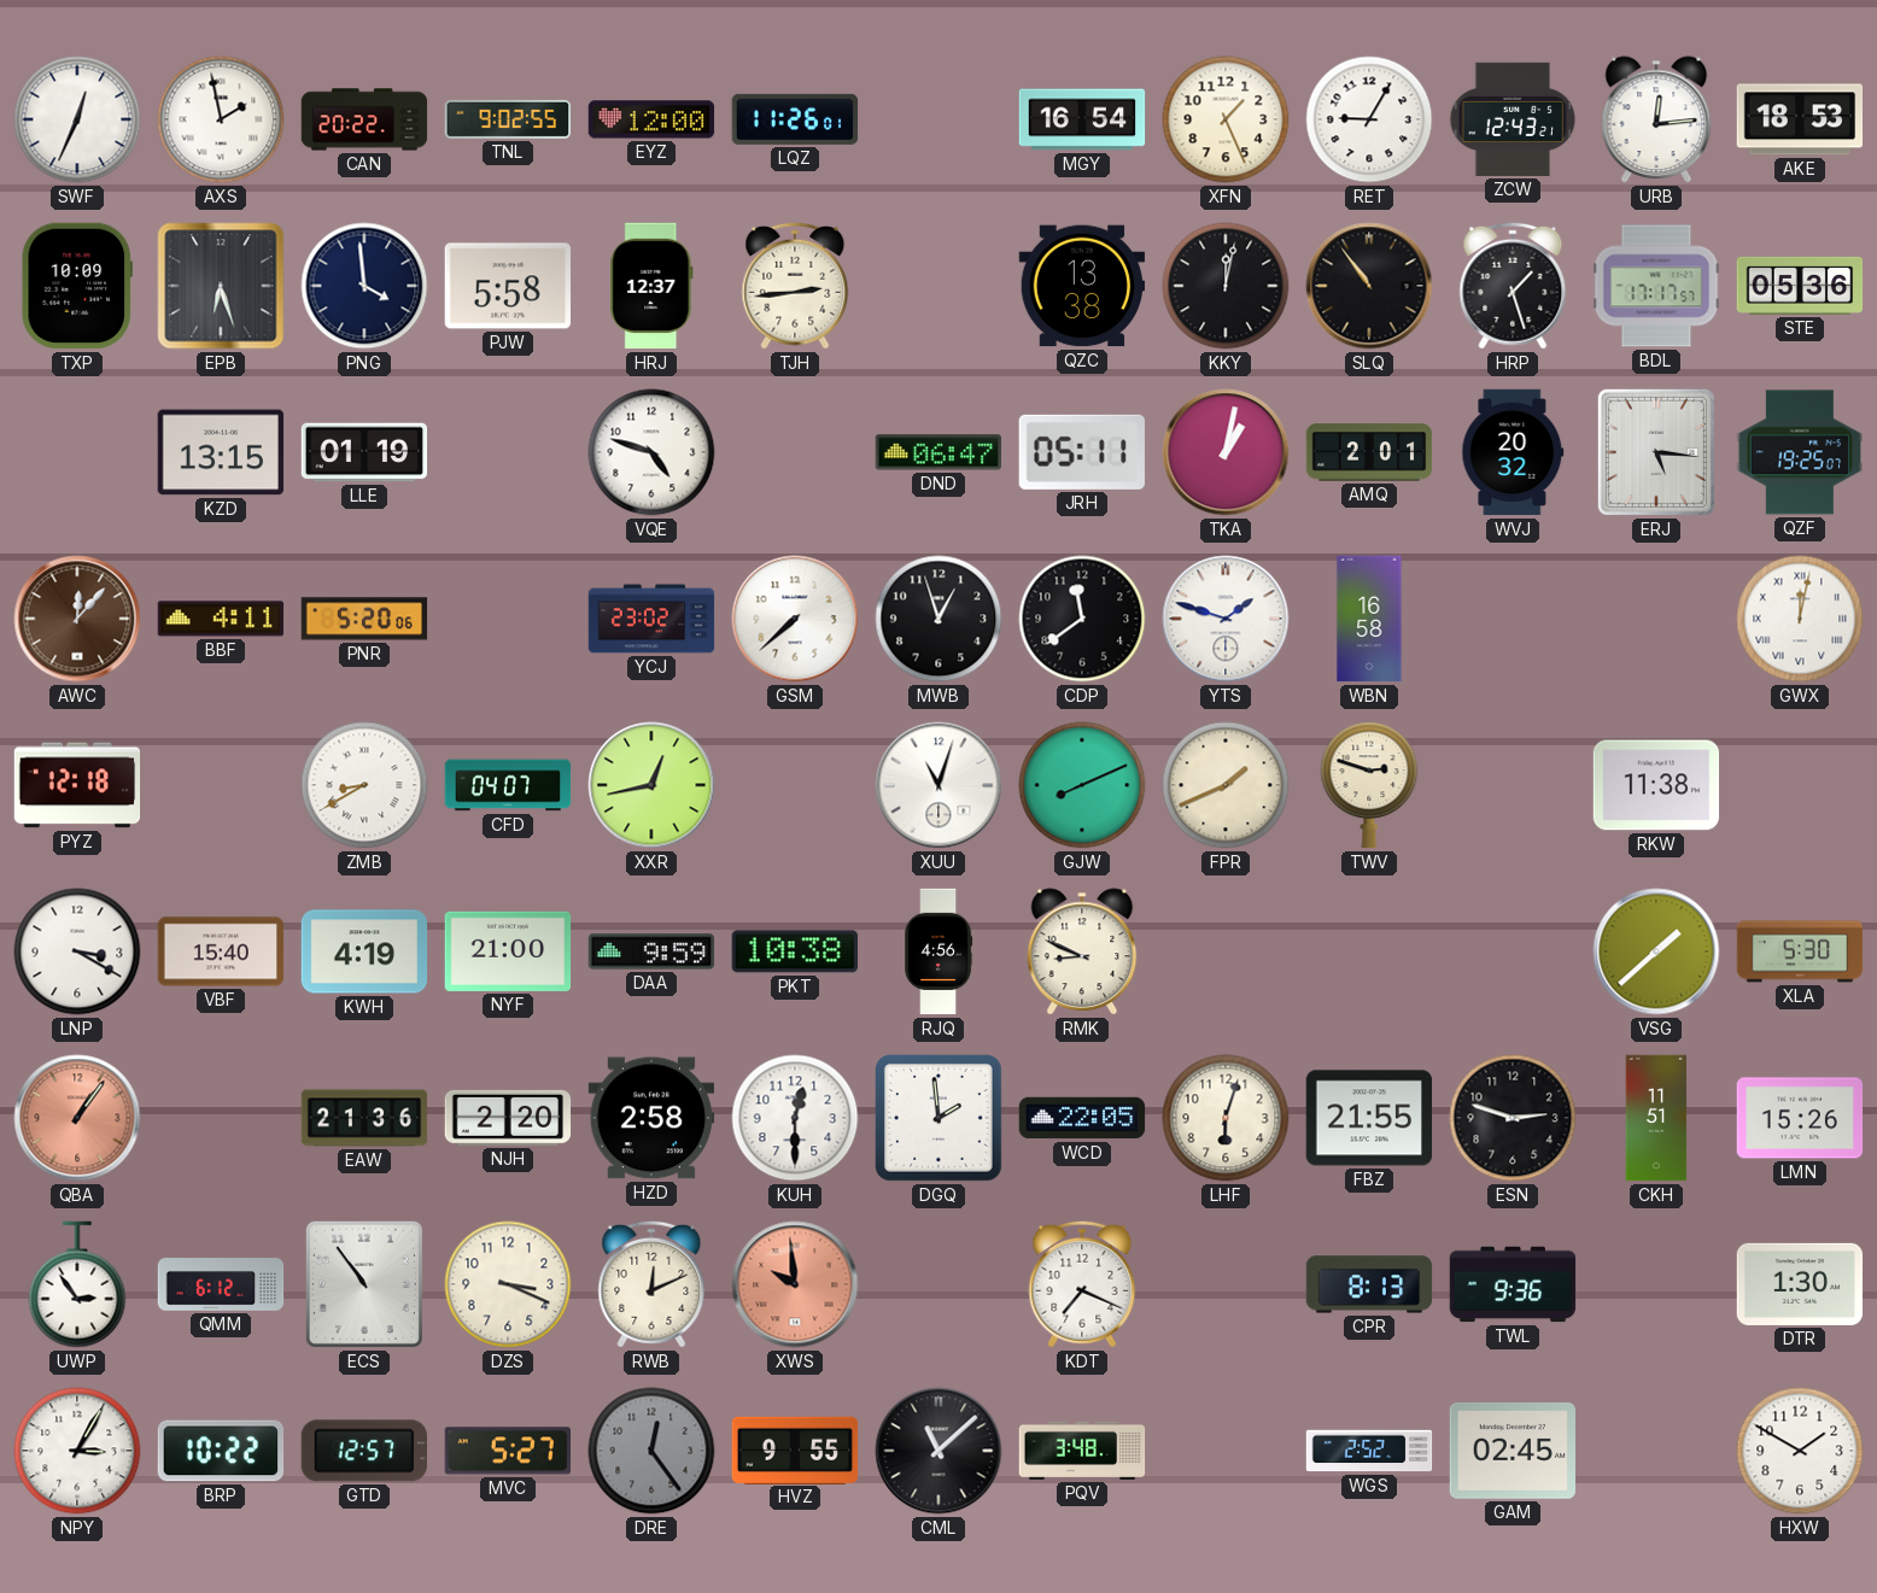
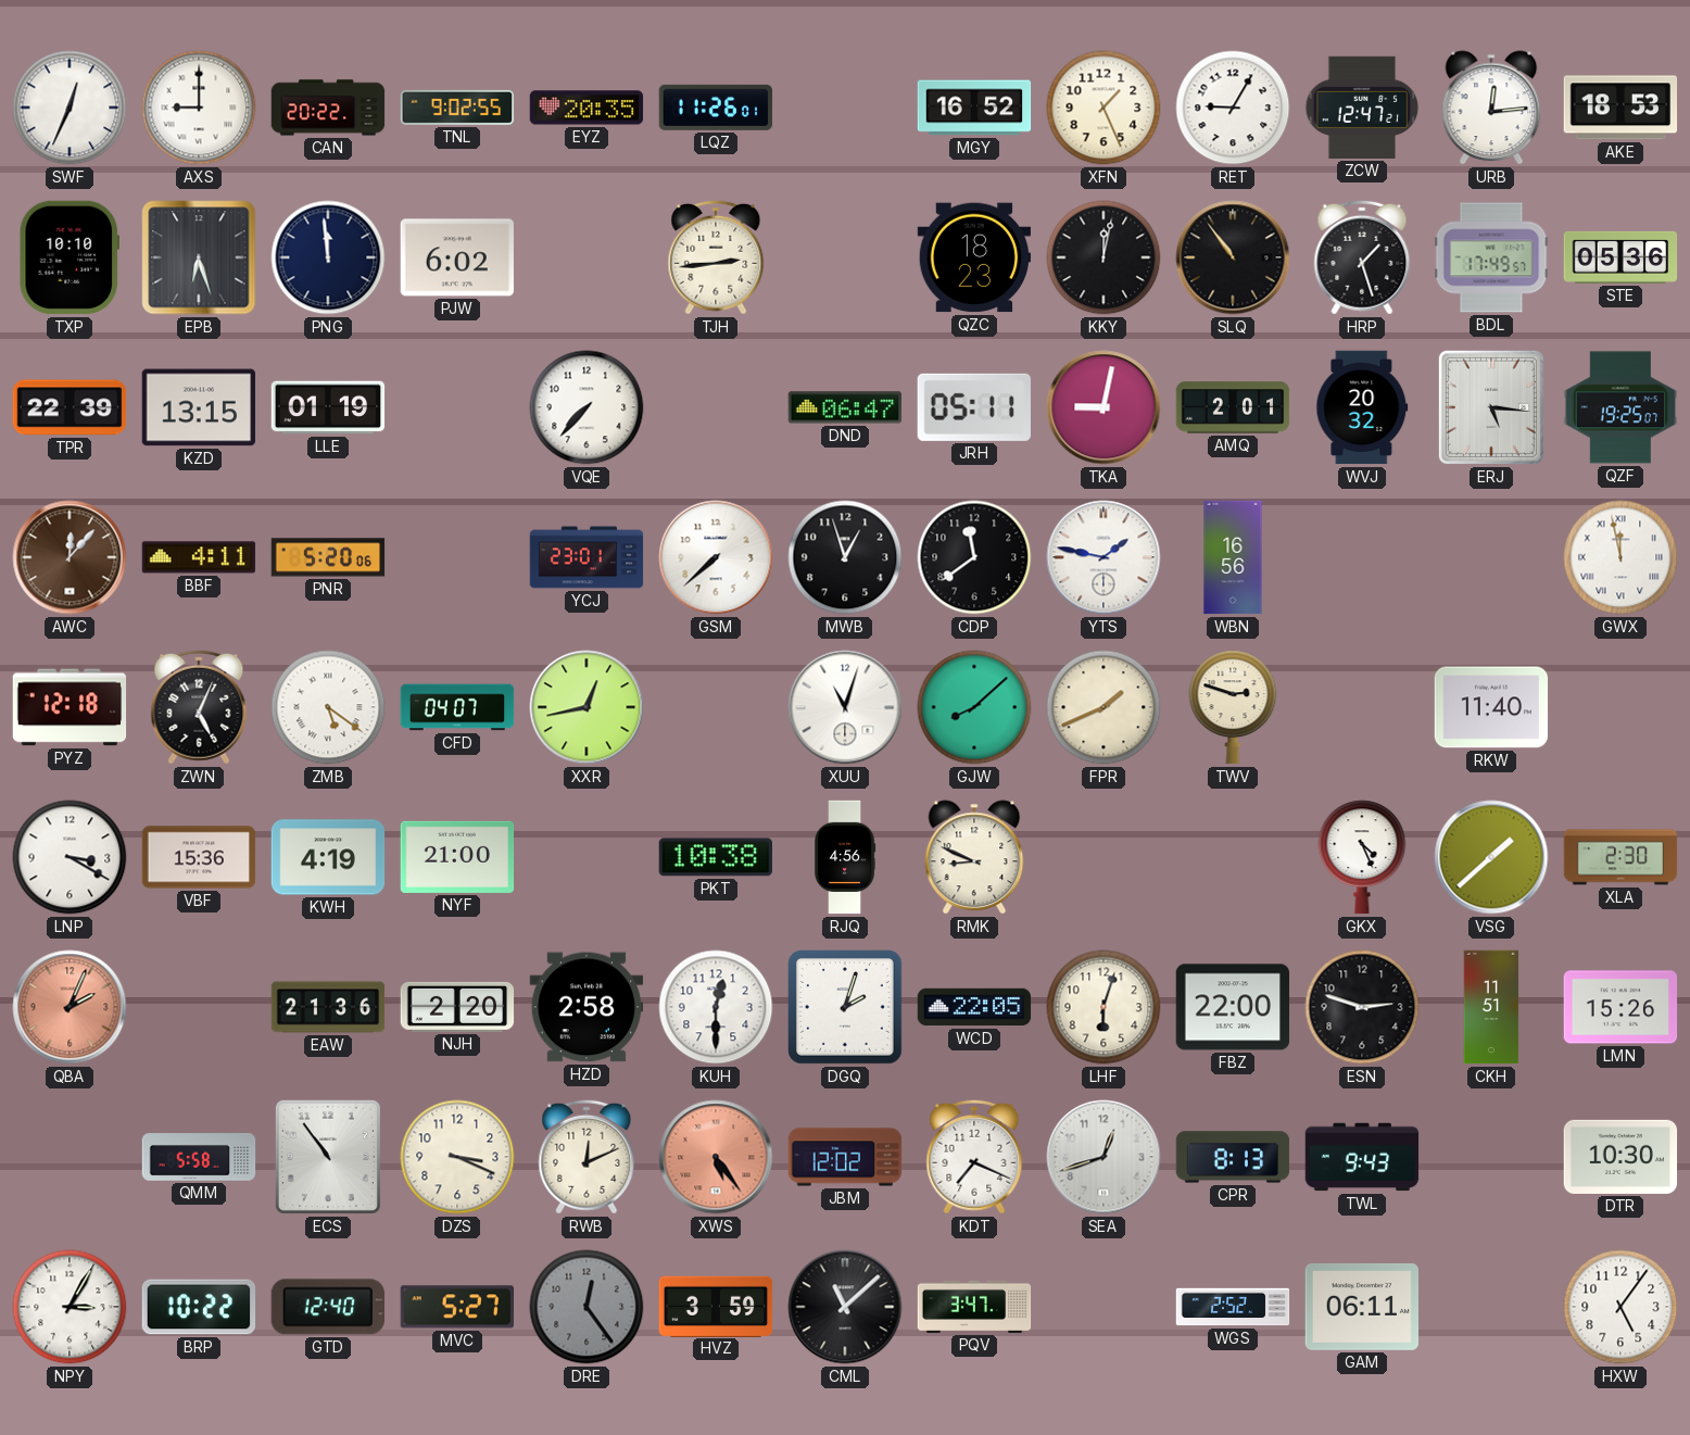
AXS: 1:58 -> 9:00 (199, 108)
EYZ: 12:00 -> 20:35 (587, 108)
MGY: 16:54 -> 16:52 (974, 108)
ZCW: 12:43 -> 12:47 (1362, 108)
TXP: 10:09 -> 10:10 (68, 257)
PNG: 3:59 -> 11:59 (328, 257)
PJW: 5:58 -> 6:02 (457, 257)
HRJ: 12:37 -> none (651, 286)
QZC: 13:38 -> 18:23 (974, 257)
BDL: 17:17 -> 17:49 (1491, 257)
TPR: none -> 22:39 (70, 407)
VQE: 4:48 -> 7:37 (587, 407)
TKA: 1:02 -> 9:02 (1103, 407)
YCJ: 23:02 -> 23:01 (587, 557)
YTS: 1:48 -> 1:47 (1103, 557)
WBN: 16:58 -> 16:56 (1233, 557)
GWX: 12:02 -> 11:58 (1620, 557)
ZWN: none -> 5:04 (199, 707)
ZMB: 8:40 -> 5:21 (328, 707)
GJW: 8:11 -> 8:08 (974, 707)
RKW: 11:38 -> 11:40 (1491, 707)
VBF: 15:40 -> 15:36 (199, 857)
DAA: 9:59 -> none (651, 951)
GKX: none -> 4:26 (1362, 857)
XLA: 5:30 -> 2:30 (1620, 857)
QBA: 1:06 -> 2:04 (70, 1007)
DGQ: 1:59 -> 2:03 (846, 1008)
FBZ: 21:55 -> 22:00 (1233, 1007)
UWP: 2:54 -> none (77, 1284)
QMM: 6:12 -> 5:58 (199, 1157)
XWS: 9:59 -> 5:24 (716, 1157)
JBM: none -> 12:02 (845, 1157)
SEA: none -> 12:42 (1103, 1157)
TWL: 9:36 -> 9:43 (1362, 1157)
DTR: 1:30 -> 10:30 (1620, 1157)
GTD: 12:57 -> 12:40 (328, 1307)
HVZ: 9:55 -> 3:59 (716, 1306)
PQV: 3:48 -> 3:47 (974, 1307)
GAM: 02:45 -> 06:11 (1362, 1307)
HXW: 1:50 -> 5:06 (1620, 1307)
